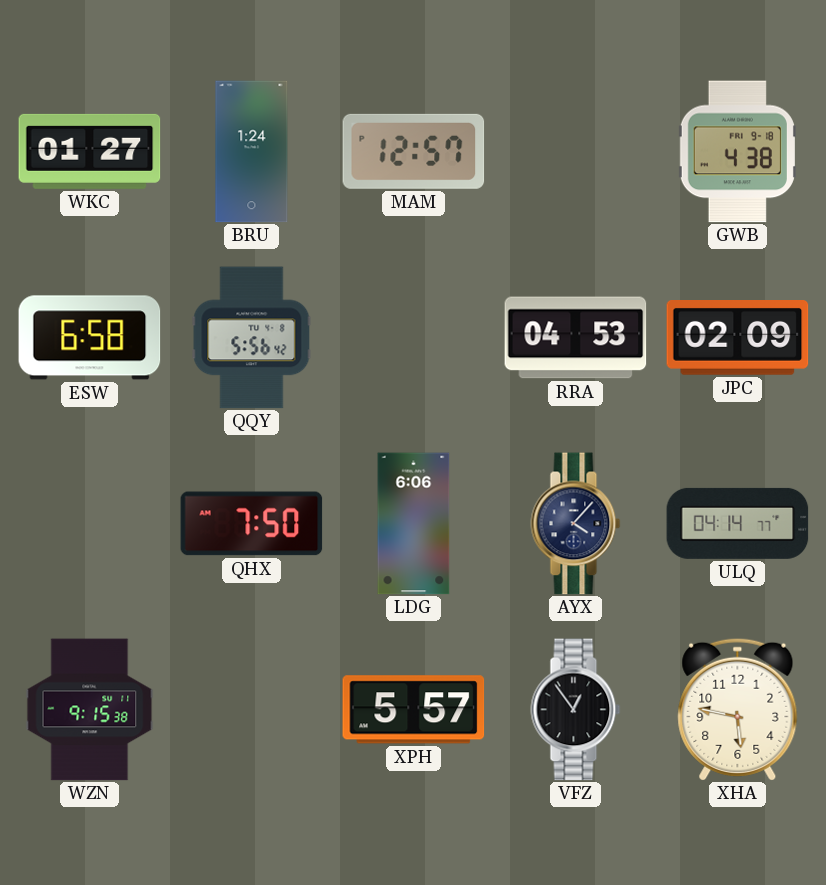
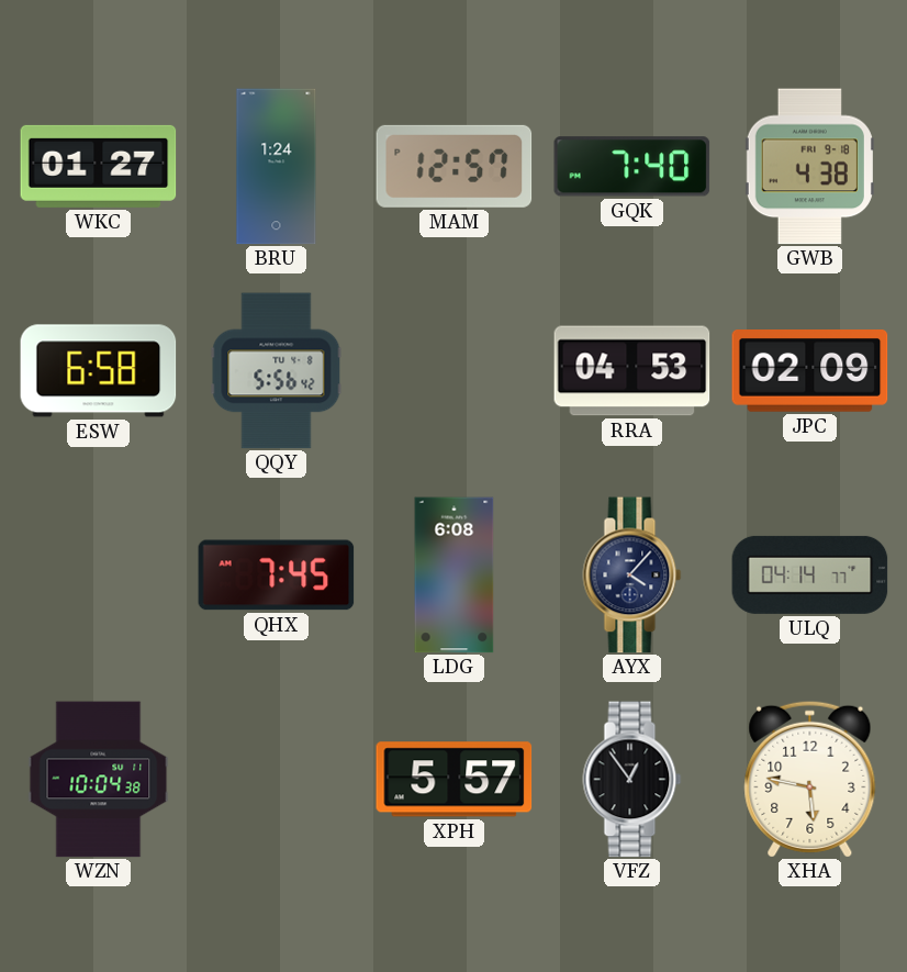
GQK: none -> 7:40 (632, 167)
QHX: 7:50 -> 7:45 (277, 576)
LDG: 6:06 -> 6:08 (455, 576)
WZN: 9:15 -> 10:04 (99, 780)
